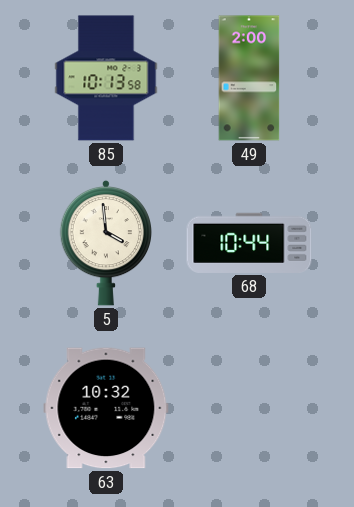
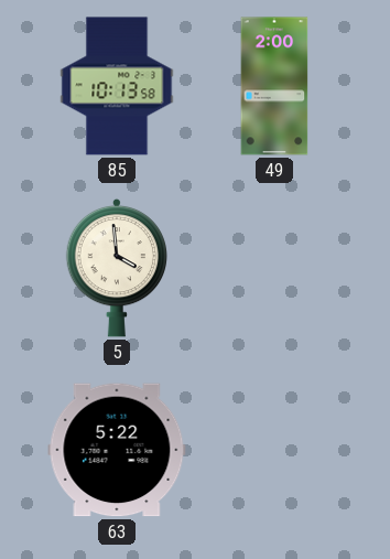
68: 10:44 -> none (249, 243)
63: 10:32 -> 5:22 (117, 450)
